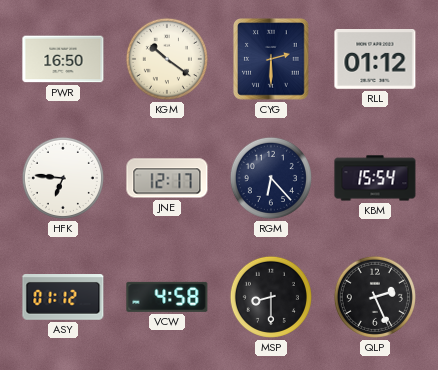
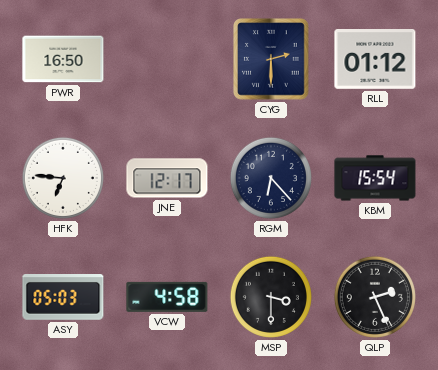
KGM: 10:21 -> none (167, 59)
ASY: 01:12 -> 05:03 (63, 298)
MSP: 8:30 -> 3:30 (271, 297)
